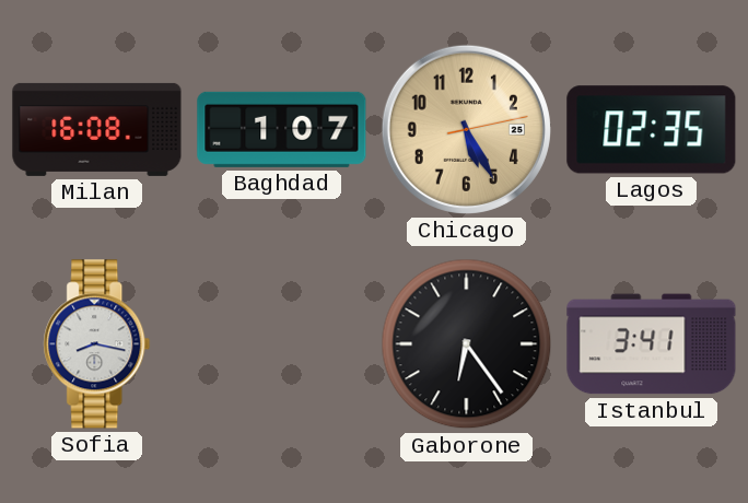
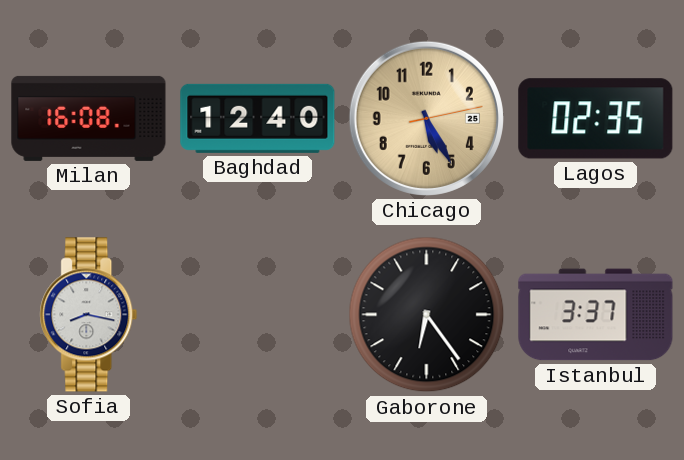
Baghdad: 1:07 -> 12:40 (258, 118)
Istanbul: 3:41 -> 3:37 (596, 315)
